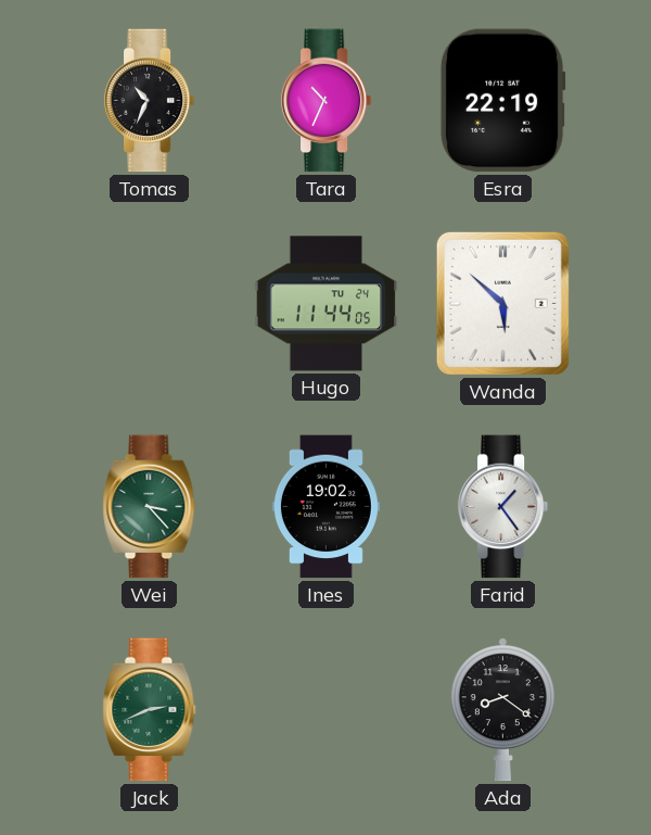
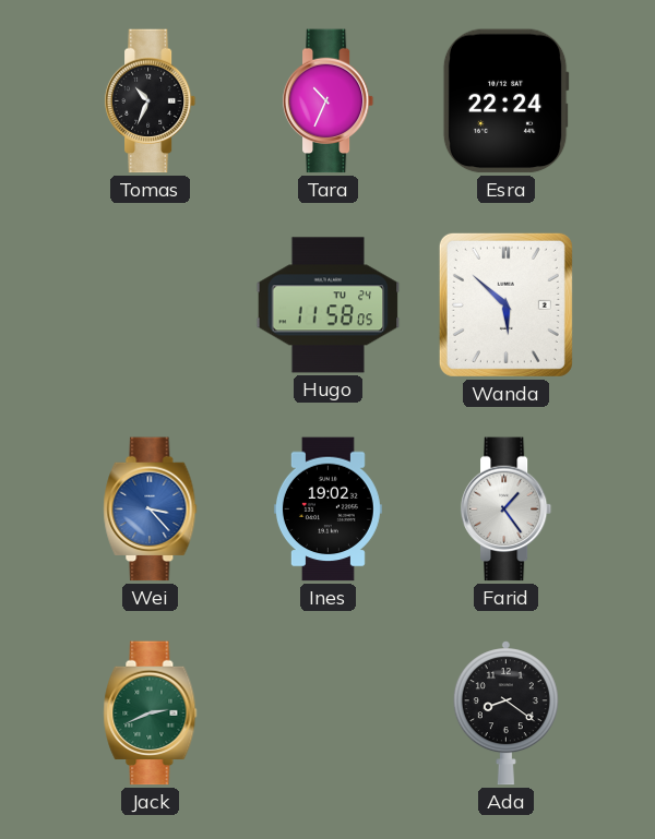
Esra: 22:19 -> 22:24 (505, 101)
Hugo: 11:44 -> 11:58 (329, 305)
Wei dial: green -> blue (151, 510)
